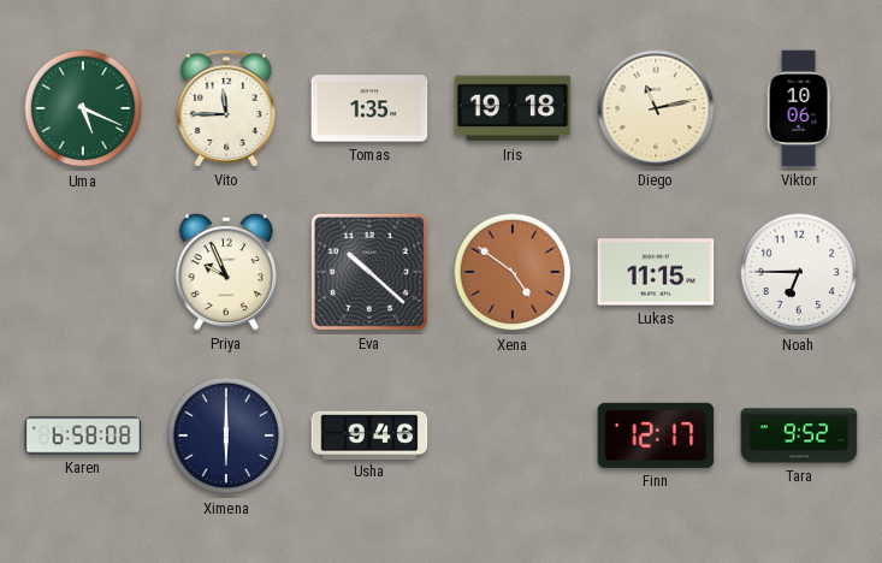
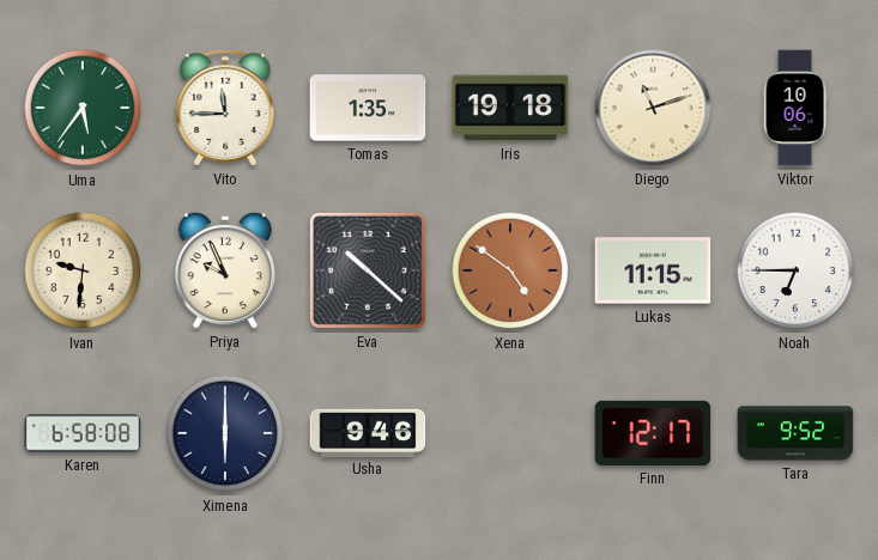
Uma: 5:19 -> 5:36 (83, 108)
Diego: 11:13 -> 11:12 (653, 108)
Ivan: none -> 9:31 (83, 270)
